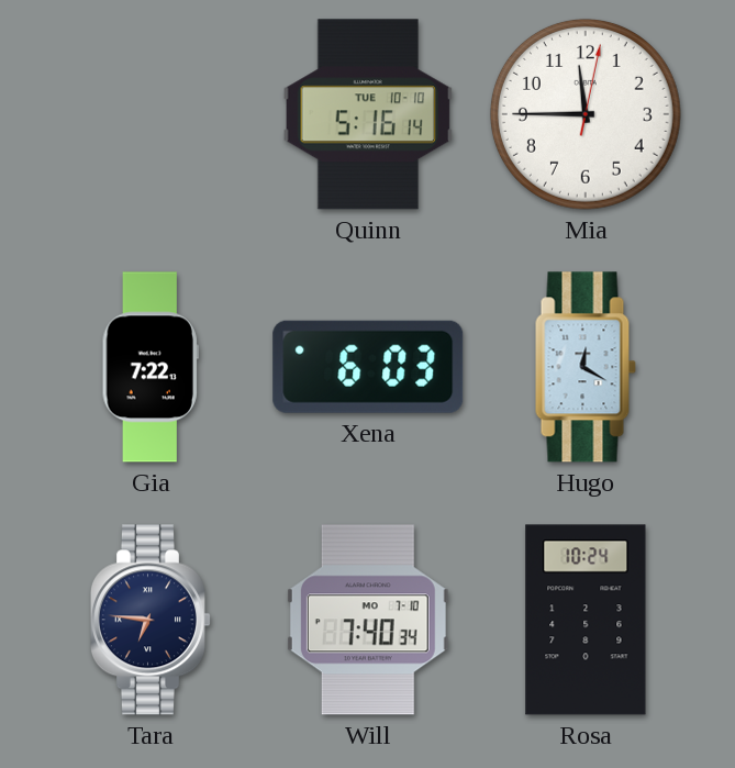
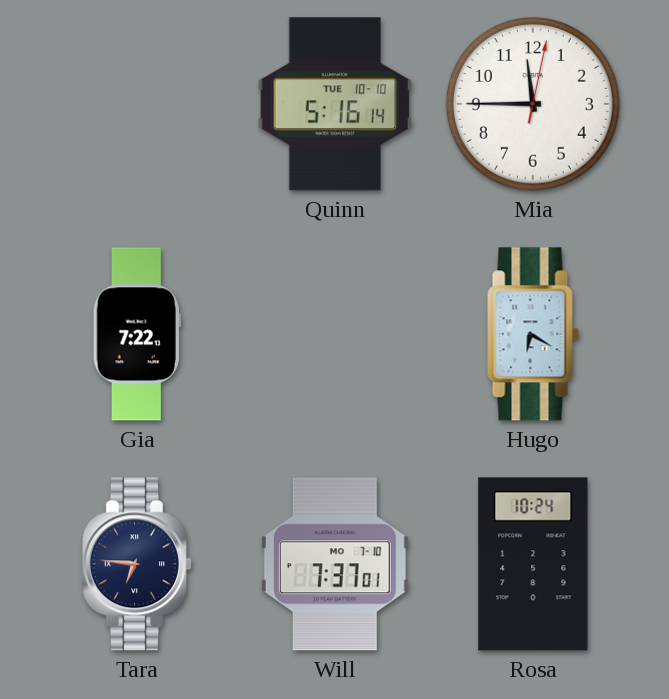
Xena: 6:03 -> none (368, 367)
Hugo: 12:20 -> 6:20 (533, 334)
Will: 7:40 -> 7:37 (335, 564)
